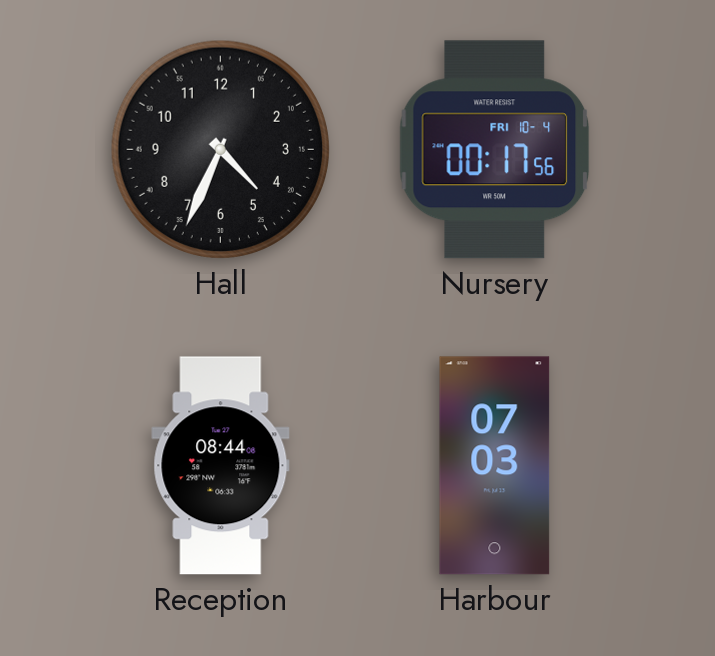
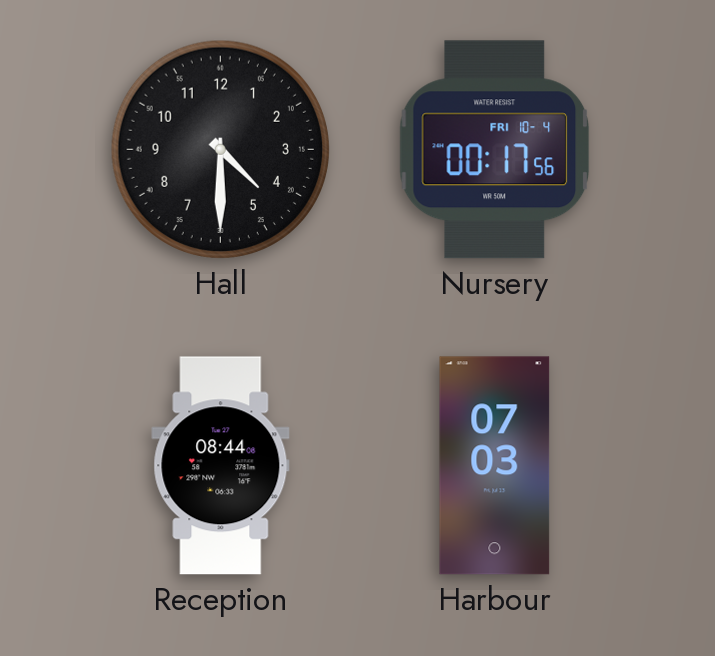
Hall: 4:34 -> 4:30 (220, 149)
